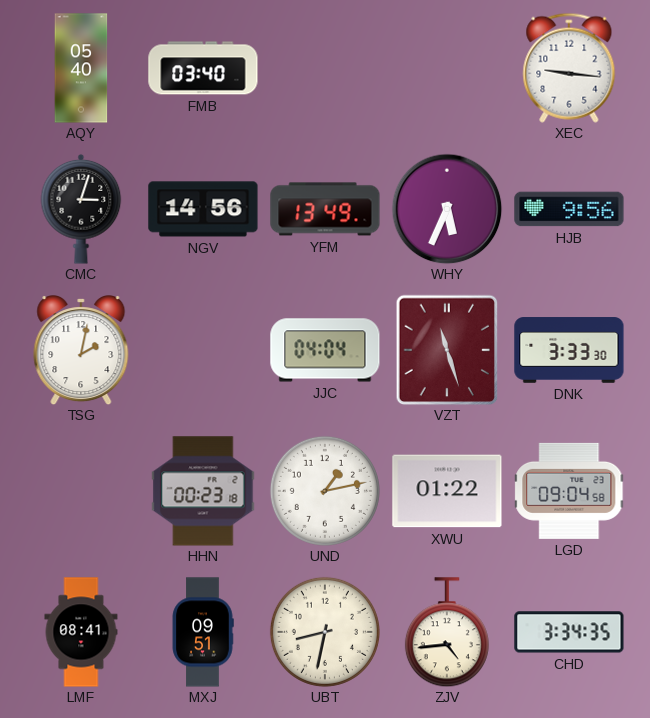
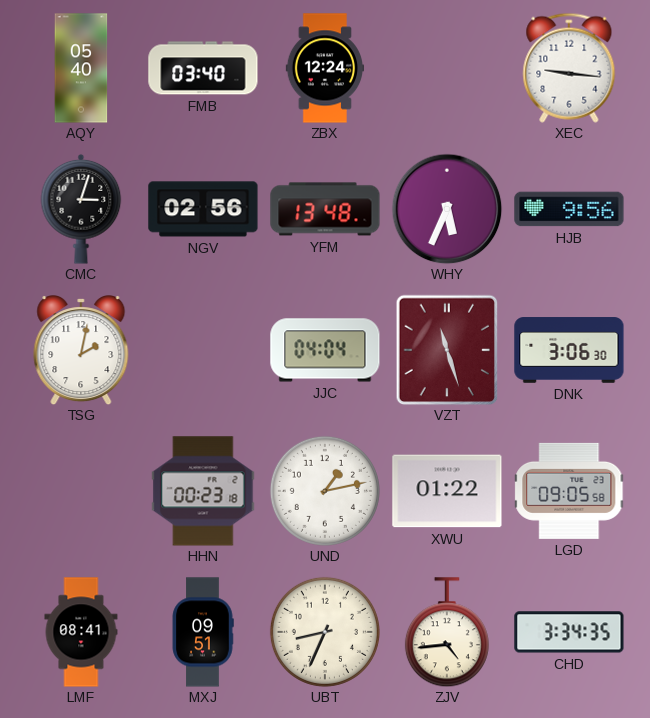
ZBX: none -> 12:24 (325, 68)
NGV: 14:56 -> 02:56 (203, 209)
YFM: 13:49 -> 13:48 (325, 209)
DNK: 3:33 -> 3:06 (569, 350)
LGD: 09:04 -> 09:05 (569, 491)
UBT: 8:32 -> 8:34 (325, 632)
